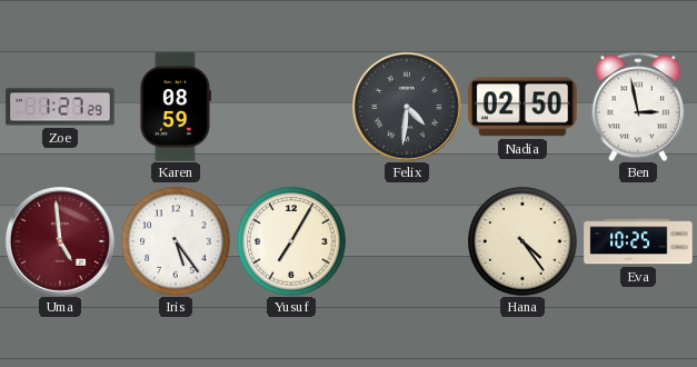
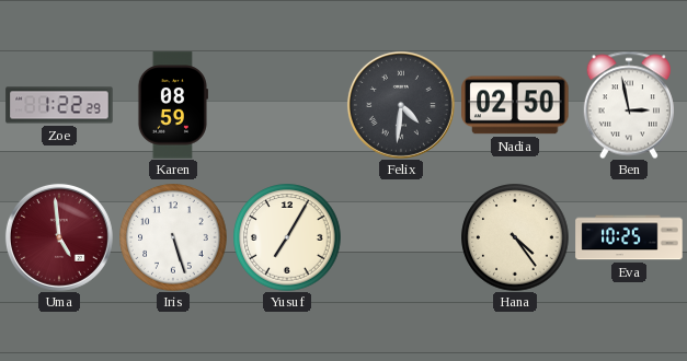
Zoe: 1:27 -> 1:22 (59, 105)
Iris: 5:24 -> 5:27 (173, 237)
